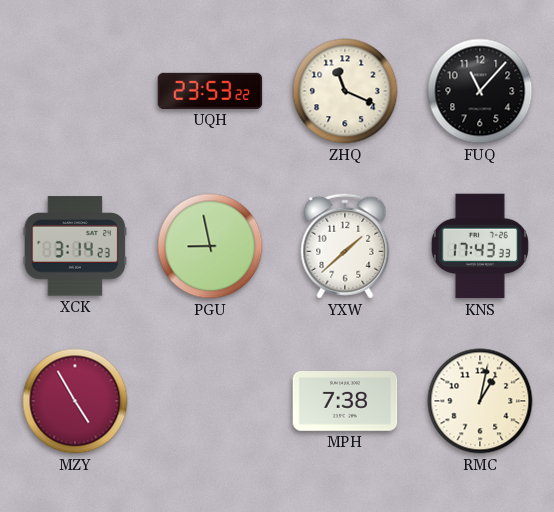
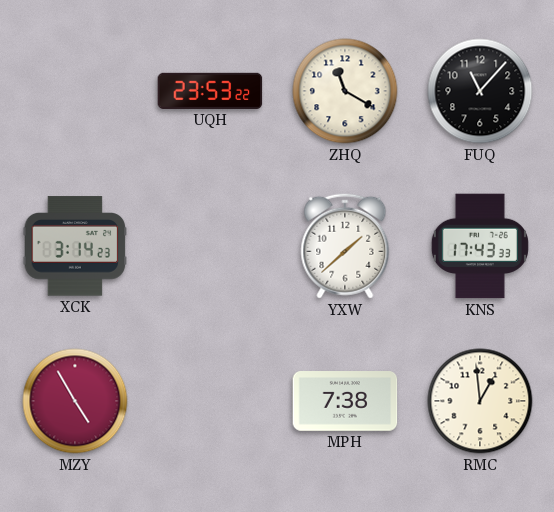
ZHQ: 11:19 -> 11:20 (345, 91)
PGU: 8:58 -> none (210, 246)
RMC: 1:02 -> 12:59 (480, 401)
